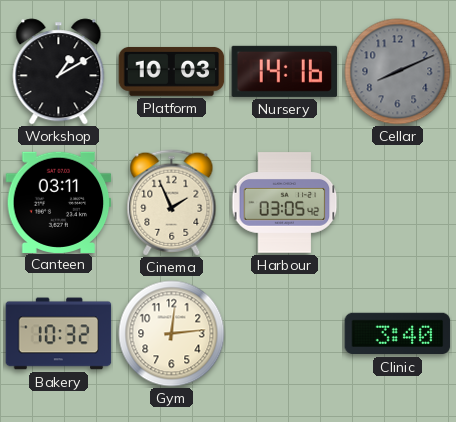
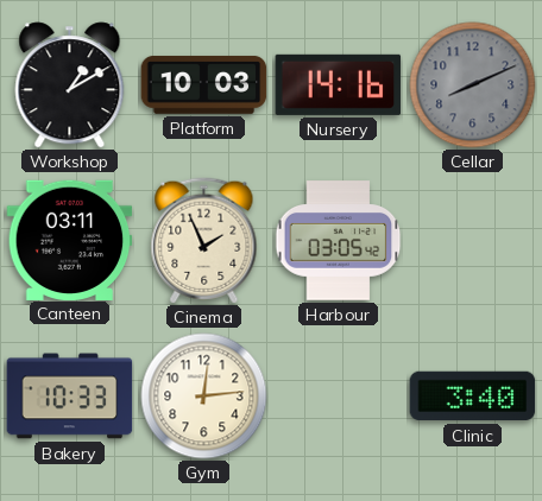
Bakery: 10:32 -> 10:33 (70, 397)
